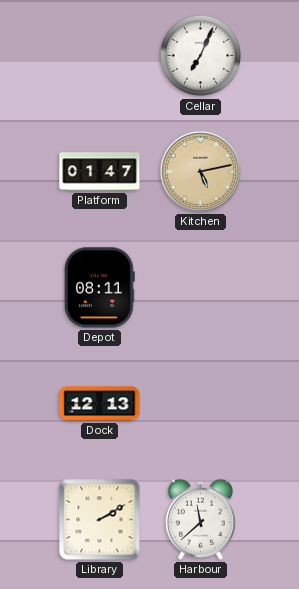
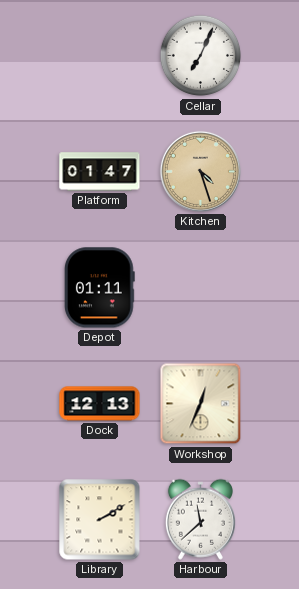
Kitchen: 5:13 -> 4:27 (200, 171)
Depot: 08:11 -> 01:11 (99, 288)
Workshop: none -> 12:34 (201, 404)
